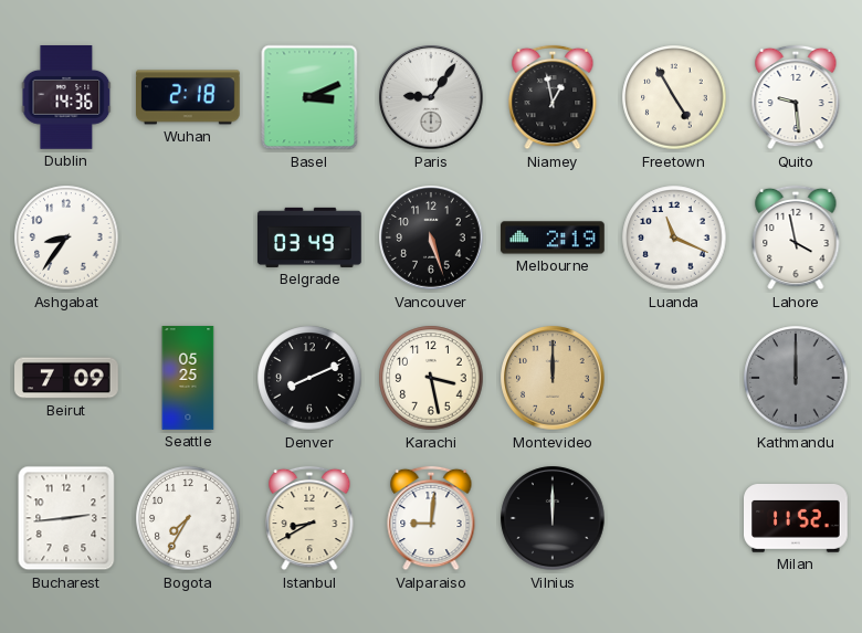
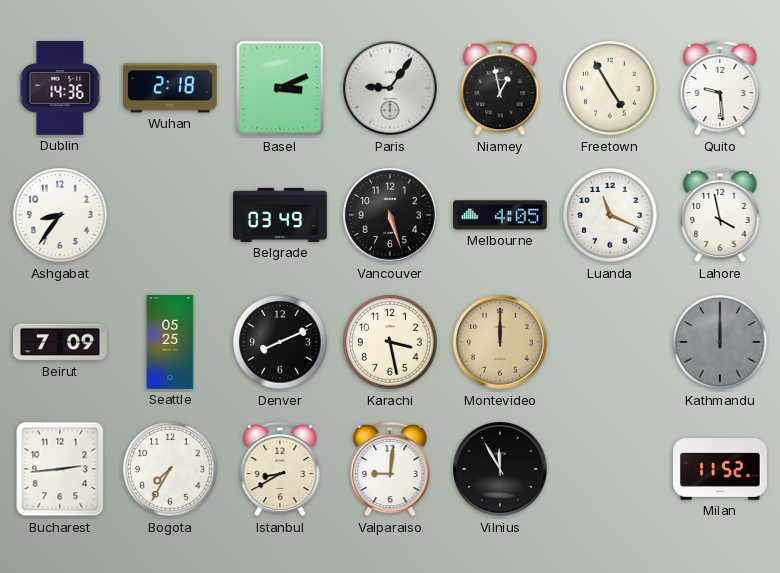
Melbourne: 2:19 -> 4:05 (500, 215)
Vilnius: 12:00 -> 11:55 (500, 469)
